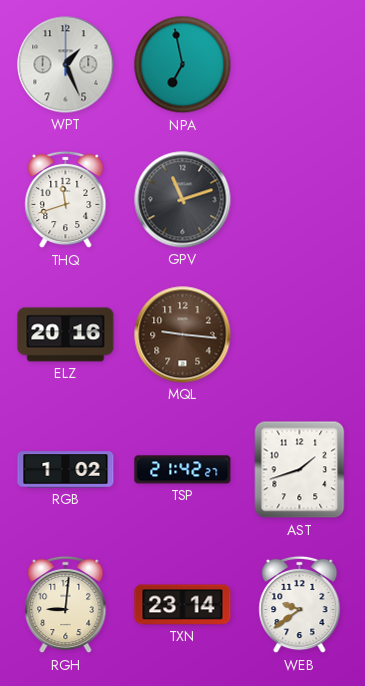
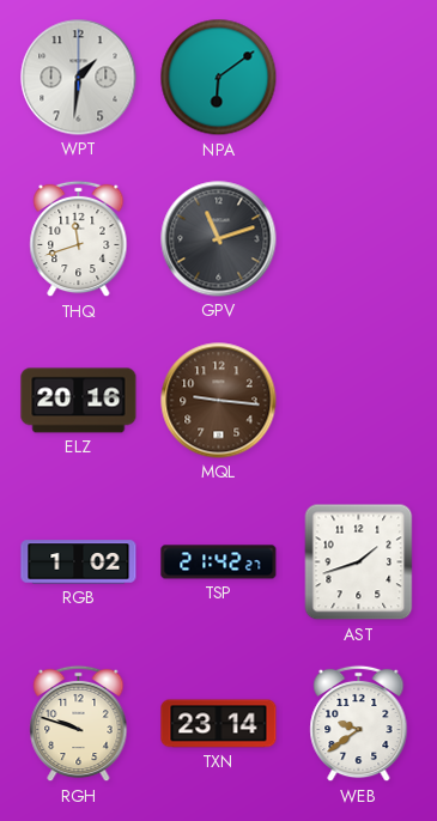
WPT: 1:26 -> 1:31 (79, 78)
NPA: 6:58 -> 6:09 (219, 78)
RGH: 9:01 -> 9:48 (79, 724)
